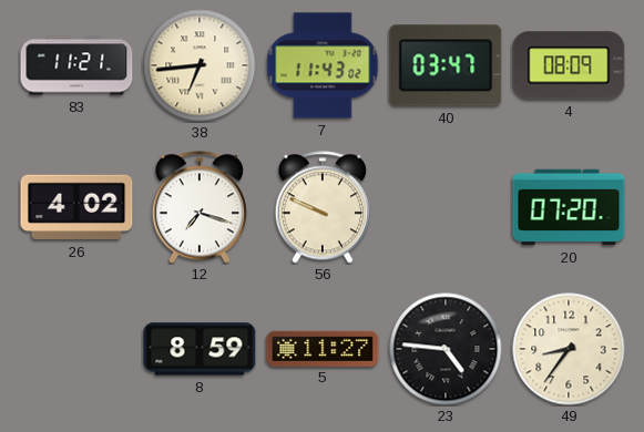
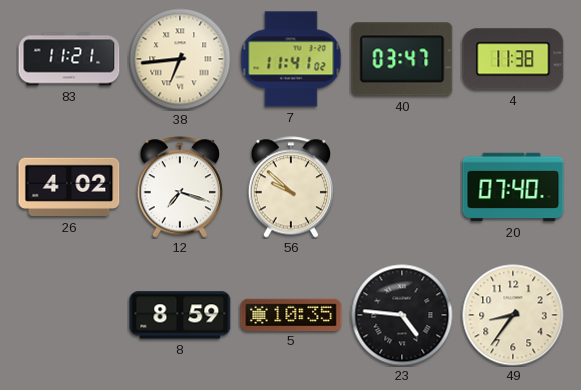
7: 11:43 -> 11:41 (291, 59)
4: 08:09 -> 11:38 (513, 59)
56: 9:49 -> 9:52 (290, 187)
20: 07:20 -> 07:40 (513, 187)
5: 11:27 -> 10:35 (291, 314)
